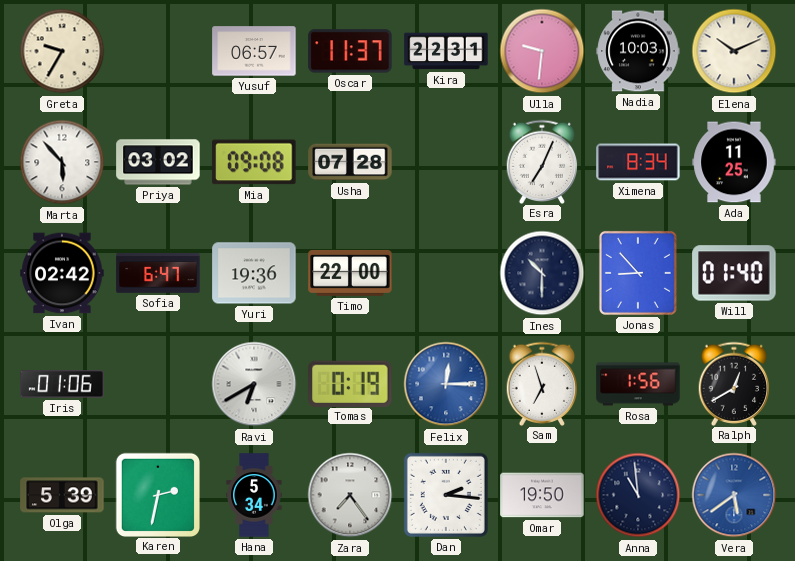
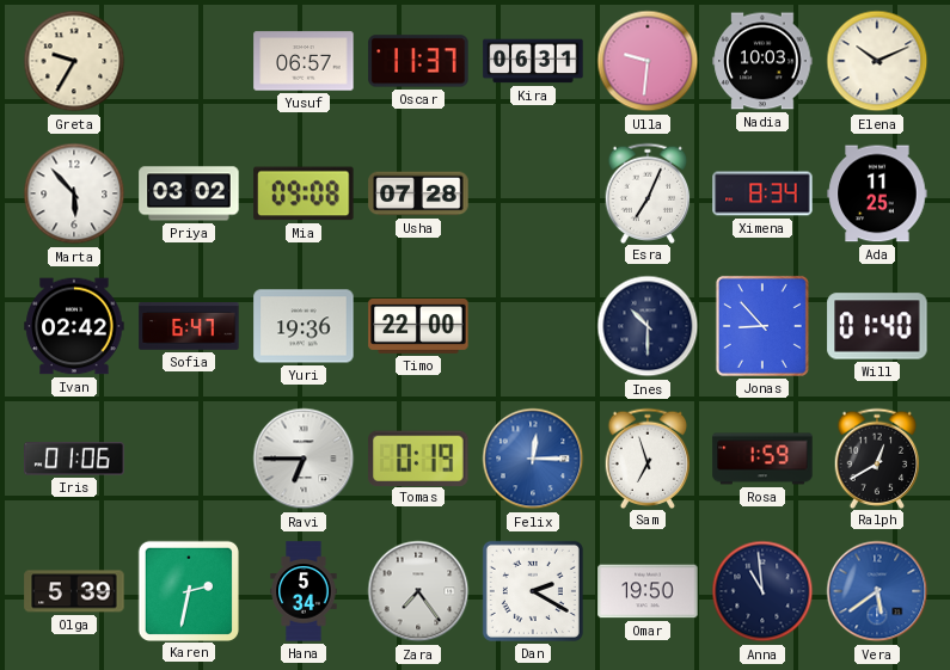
Kira: 22:31 -> 06:31 (533, 61)
Ravi: 6:40 -> 6:45 (304, 459)
Rosa: 1:56 -> 1:59 (762, 459)
Dan: 2:16 -> 2:20 (533, 591)
